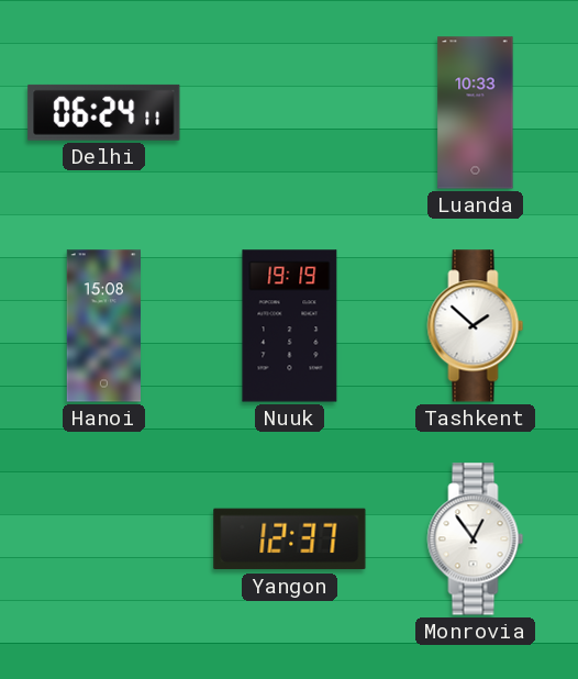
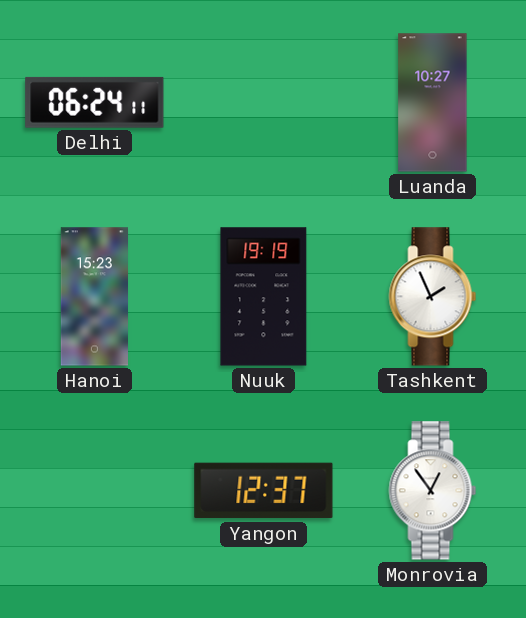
Luanda: 10:33 -> 10:27 (433, 103)
Hanoi: 15:08 -> 15:23 (94, 297)
Tashkent: 1:52 -> 1:56 (433, 297)
